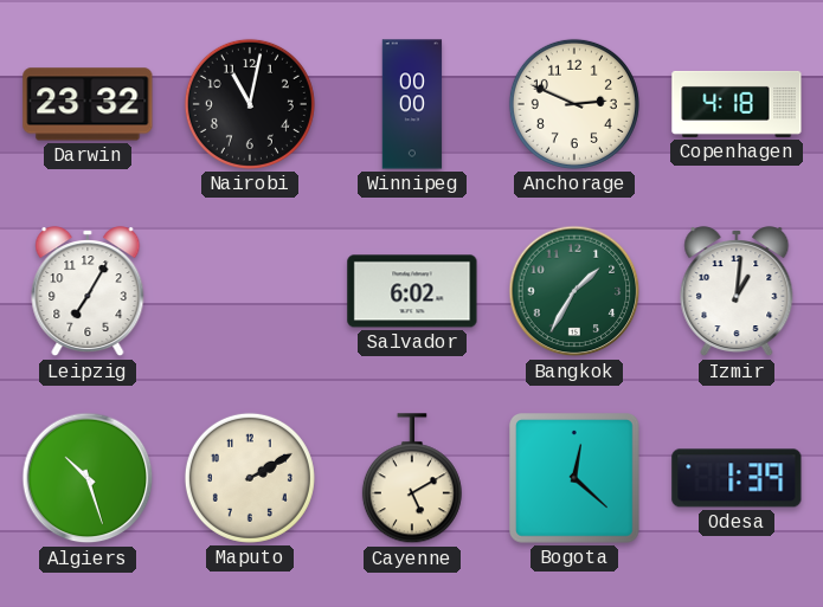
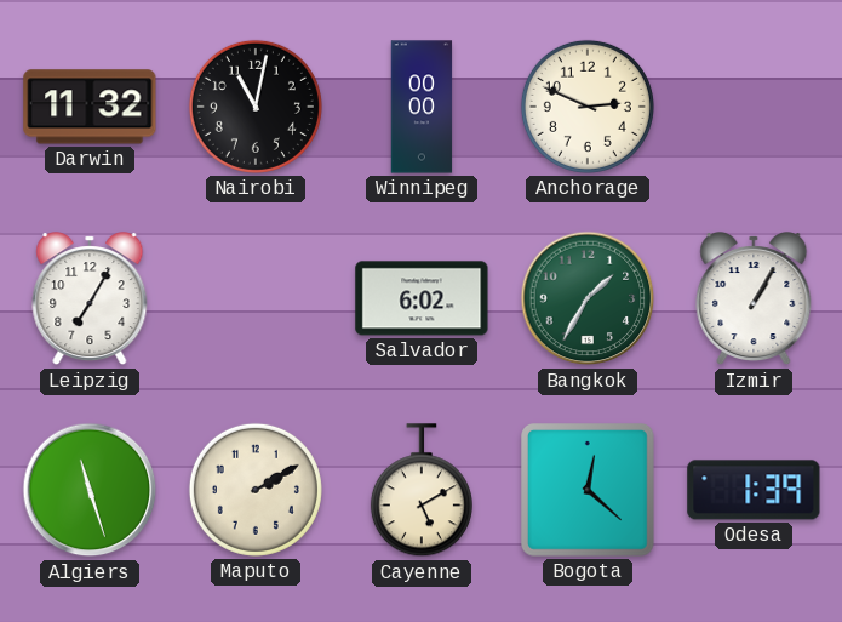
Darwin: 23:32 -> 11:32 (90, 107)
Copenhagen: 4:18 -> none (737, 104)
Izmir: 1:01 -> 1:05 (754, 299)
Algiers: 10:27 -> 11:27 (90, 490)
